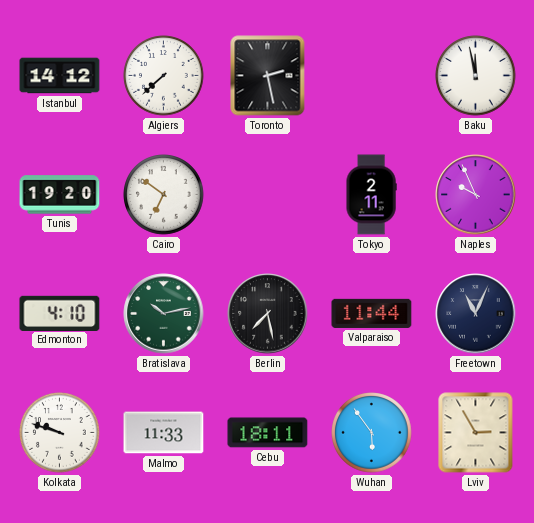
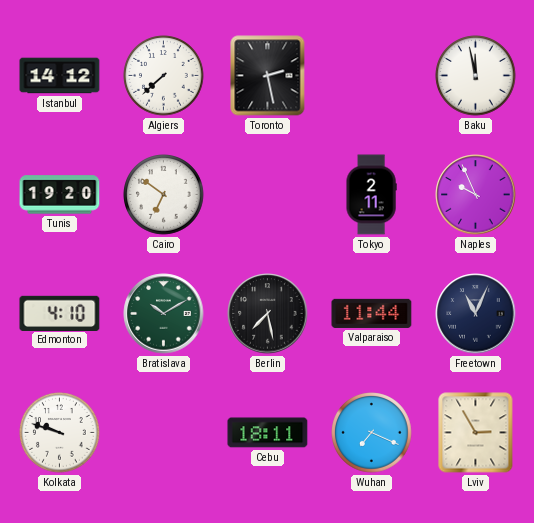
Bratislava: 10:13 -> 10:10 (164, 314)
Malmo: 11:33 -> none (164, 433)
Wuhan: 5:54 -> 7:19 (372, 433)
